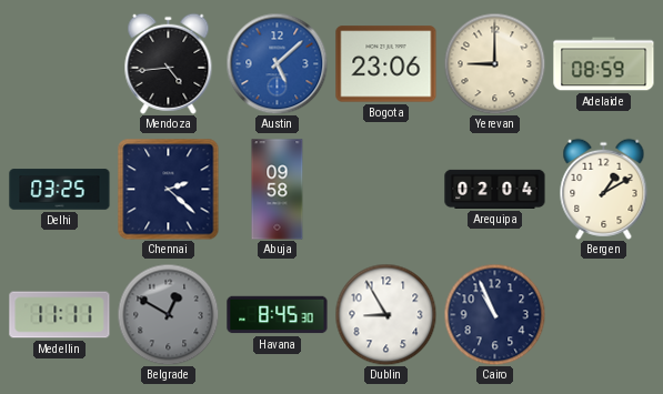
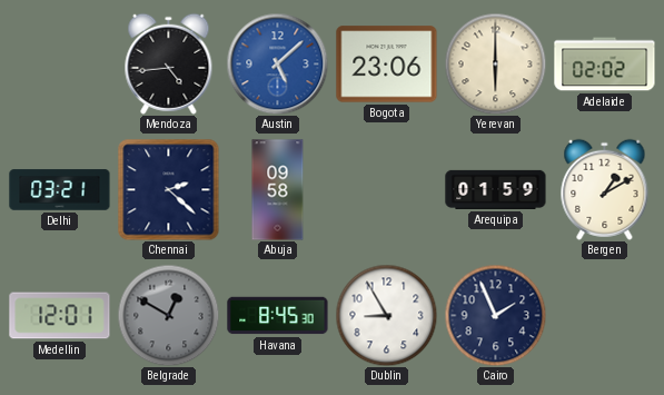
Yerevan: 9:00 -> 6:00 (495, 63)
Adelaide: 08:59 -> 02:02 (605, 65)
Delhi: 03:25 -> 03:21 (60, 190)
Arequipa: 02:04 -> 01:59 (496, 189)
Medellin: 11:11 -> 12:01 (60, 316)
Cairo: 10:56 -> 1:56 (495, 315)
